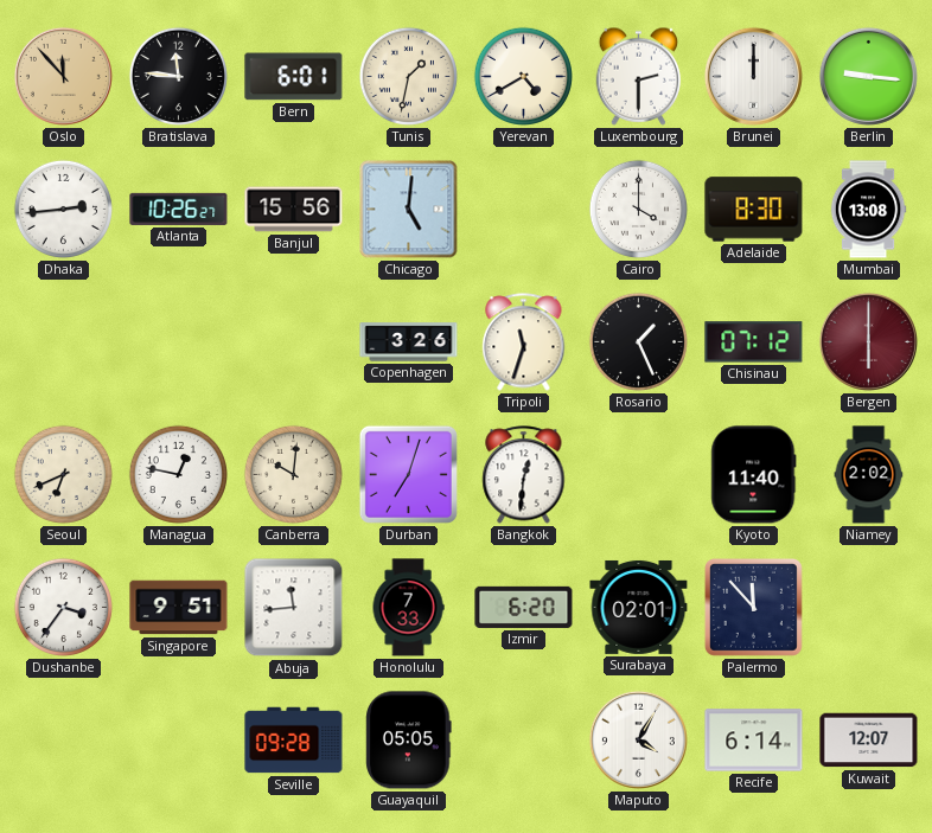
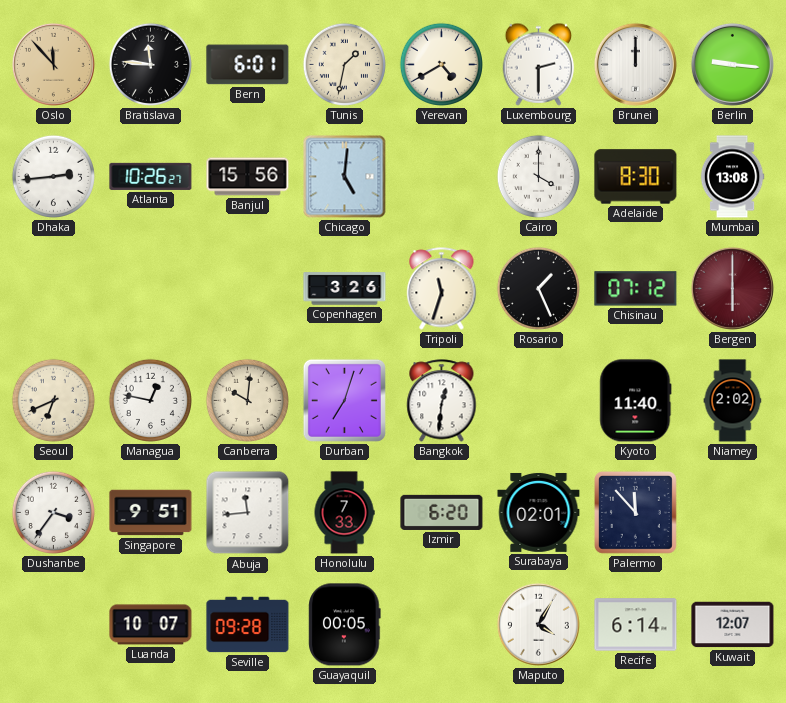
Luanda: none -> 10:07 (151, 625)
Guayaquil: 05:05 -> 00:05 (345, 625)
